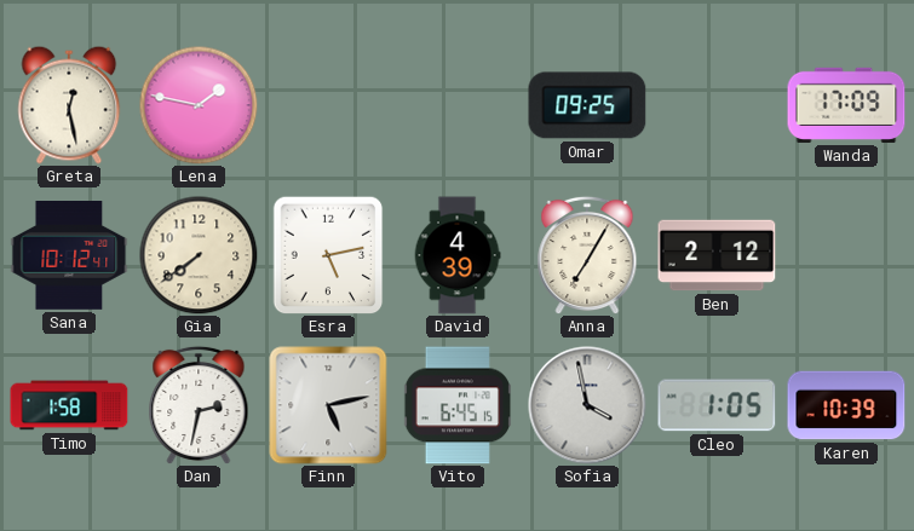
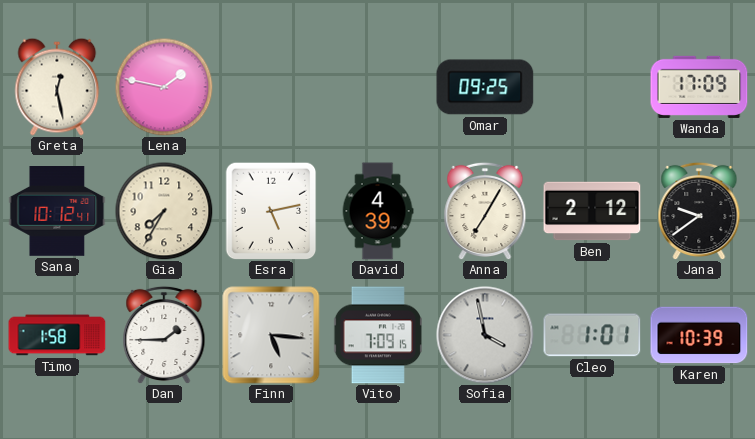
Gia: 7:39 -> 7:35 (164, 211)
Jana: none -> 9:39 (699, 211)
Dan: 2:32 -> 1:45 (164, 335)
Finn: 5:13 -> 5:16 (271, 335)
Vito: 6:45 -> 7:09 (377, 335)
Cleo: 1:05 -> 1:01 (592, 335)
